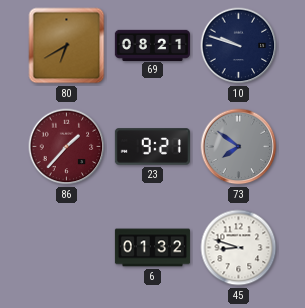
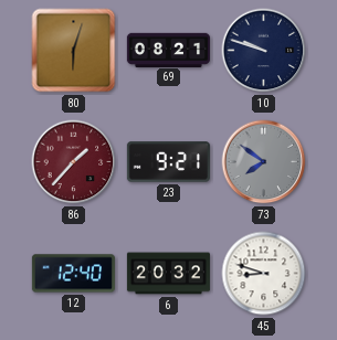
80: 6:40 -> 6:03 (74, 51)
12: none -> 12:40 (73, 274)
6: 01:32 -> 20:32 (168, 274)
